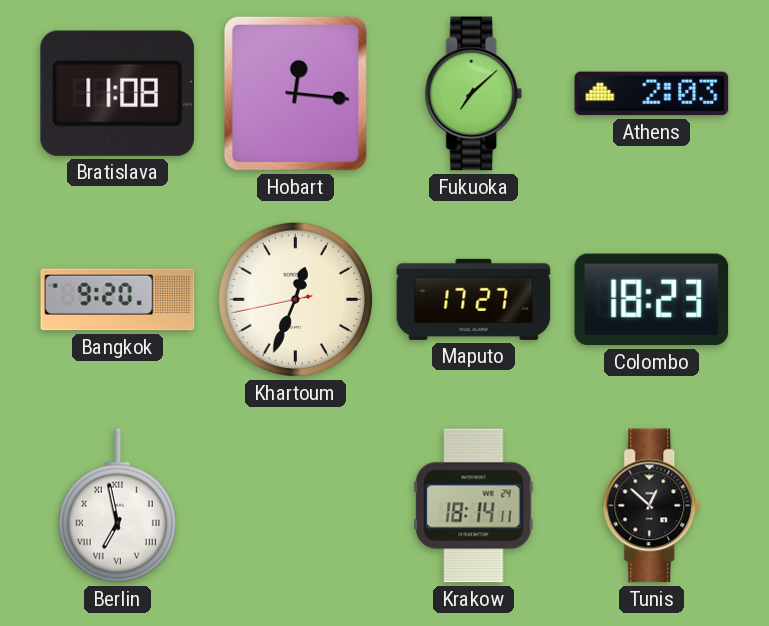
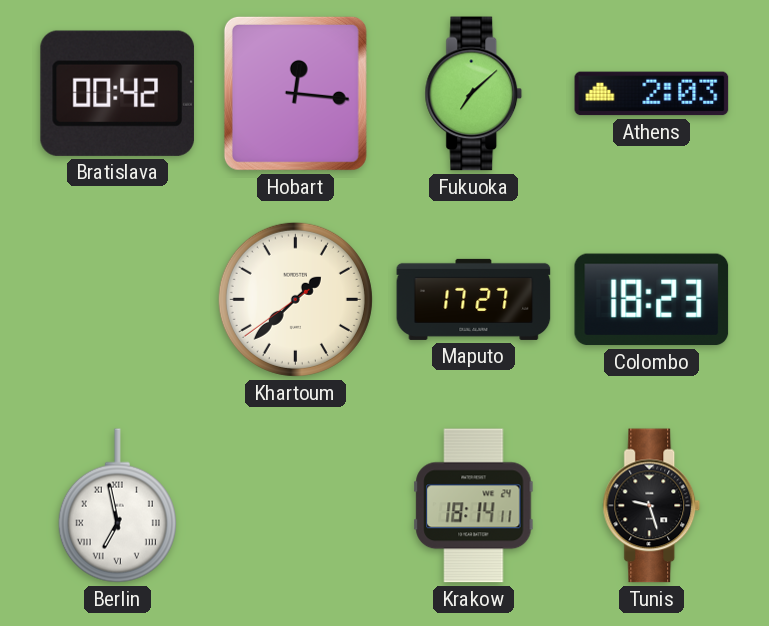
Bratislava: 11:08 -> 00:42 (117, 93)
Bangkok: 9:20 -> none (118, 300)
Khartoum: 12:33 -> 1:37 (295, 299)
Tunis: 12:52 -> 9:27 (652, 506)
